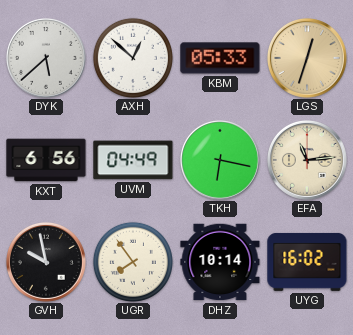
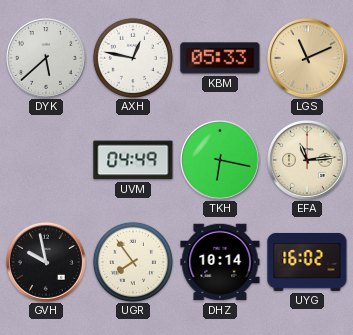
AXH: 12:52 -> 12:47 (133, 58)
LGS: 12:33 -> 11:11 (307, 58)
KXT: 6:56 -> none (46, 160)
